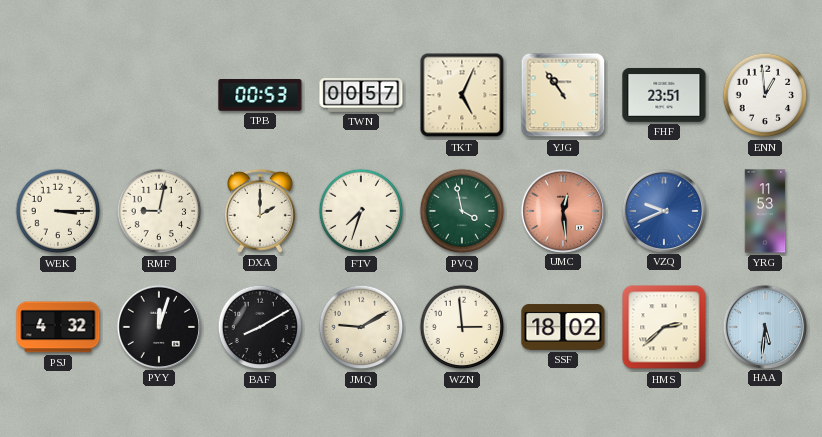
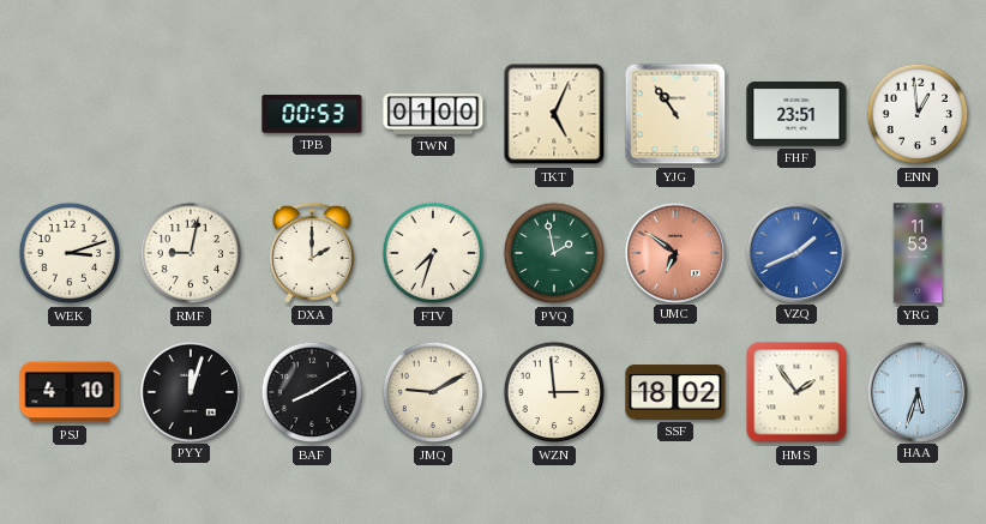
TWN: 00:57 -> 01:00 (433, 115)
WEK: 3:15 -> 3:12 (70, 253)
PVQ: 3:58 -> 1:58 (554, 253)
UMC: 12:29 -> 6:51 (674, 252)
VZQ: 9:41 -> 1:41 (795, 252)
PSJ: 4:32 -> 4:10 (70, 392)
HMS: 2:38 -> 1:54 (796, 392)
HAA: 5:31 -> 5:33 (916, 391)
